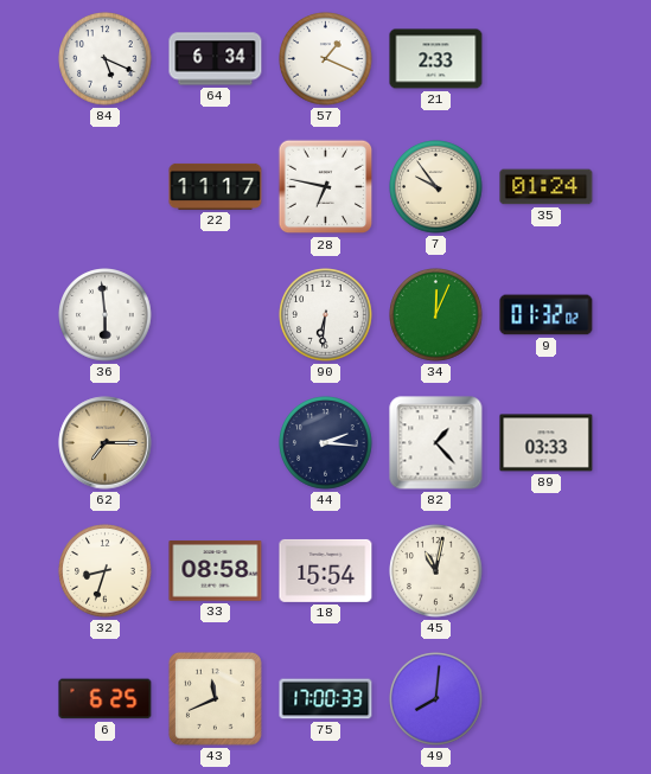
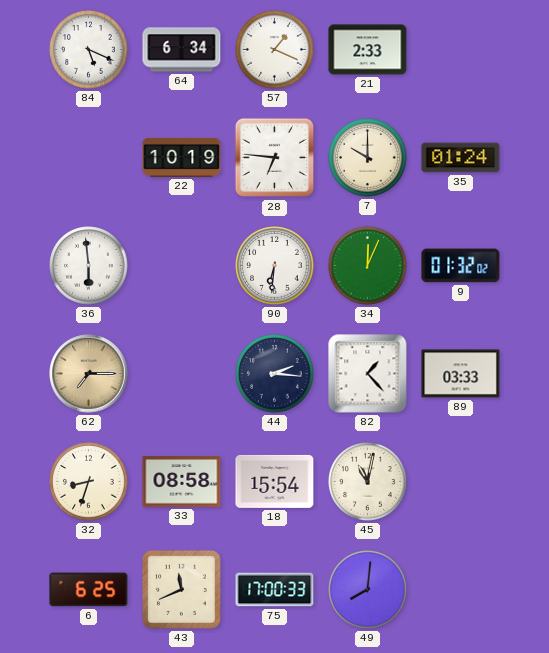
22: 11:17 -> 10:19 (182, 157)
28: 6:47 -> 6:46 (275, 158)
7: 9:54 -> 10:00 (368, 158)
